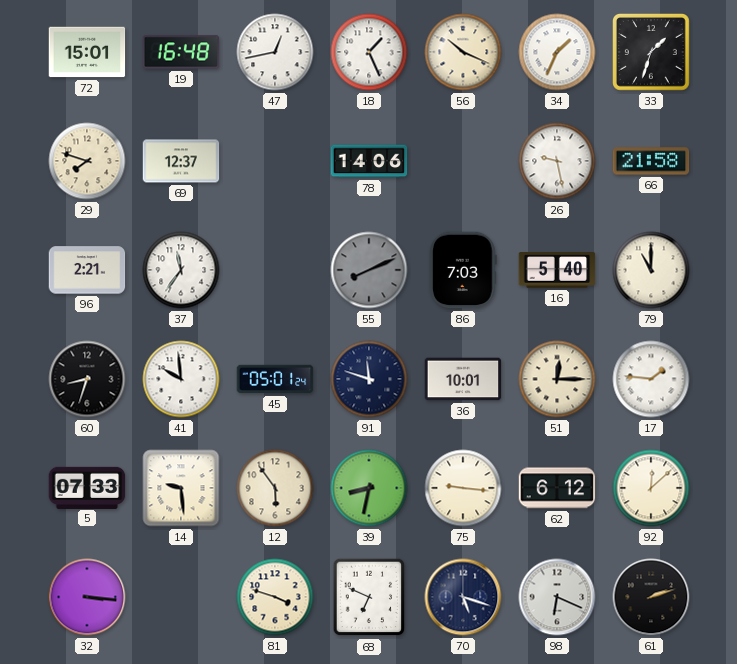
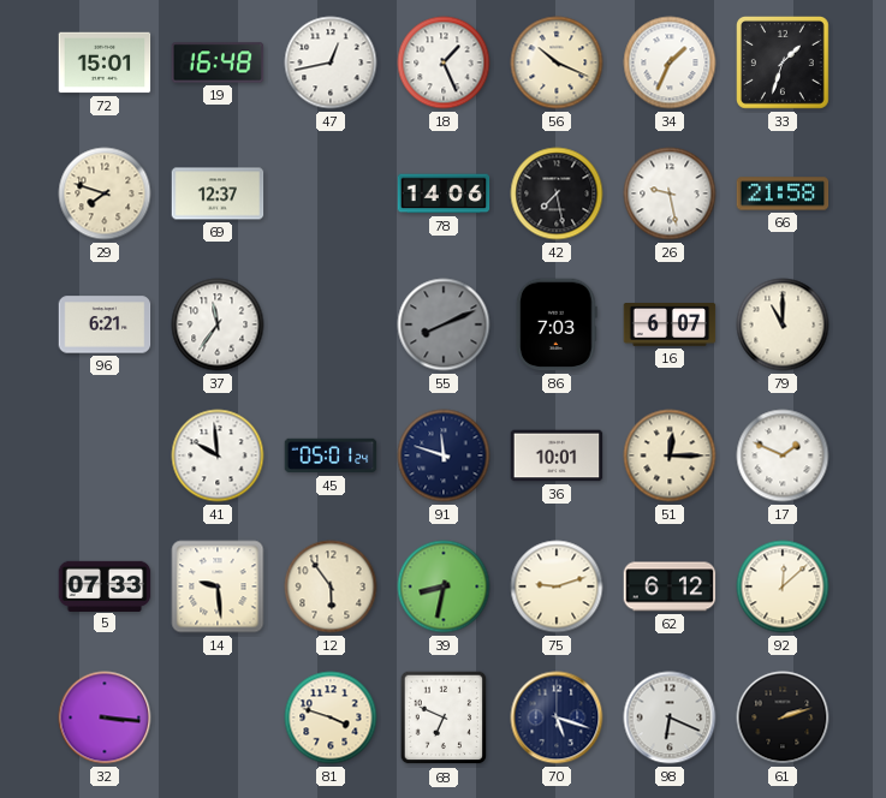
42: none -> 7:28 (557, 193)
96: 2:21 -> 6:21 (105, 324)
16: 5:40 -> 6:07 (670, 324)
60: 8:33 -> none (87, 379)
17: 1:46 -> 1:49 (783, 455)
75: 9:16 -> 9:12 (557, 586)
